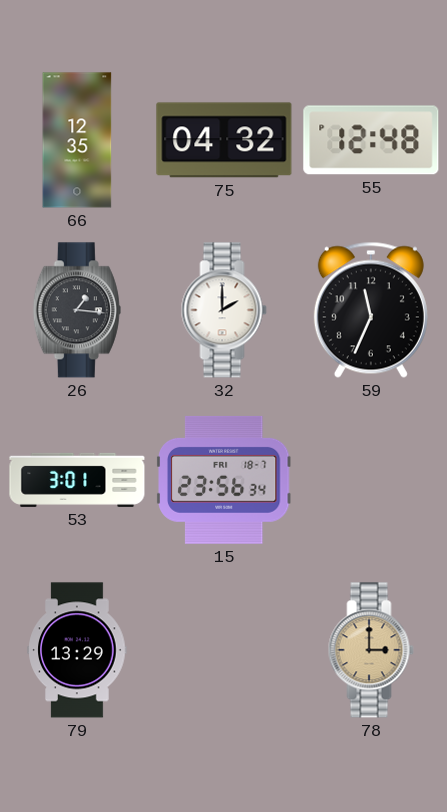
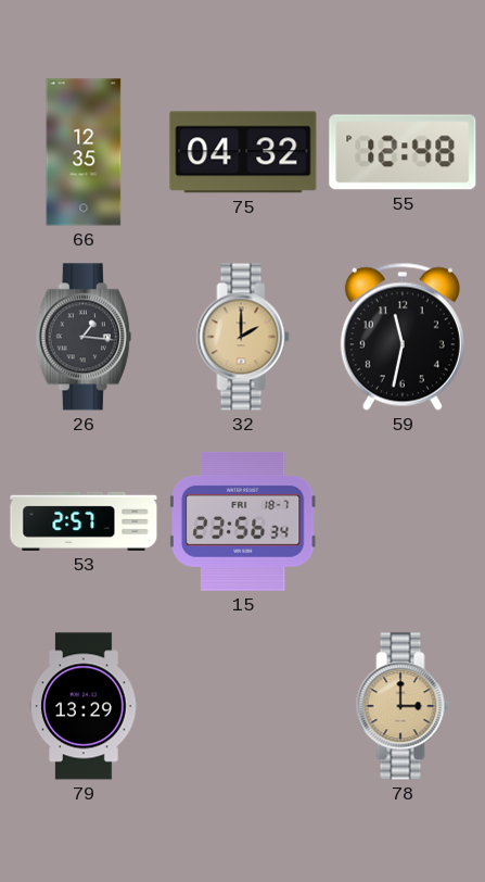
32 dial: white -> champagne (243, 337)
59: 11:34 -> 11:32 (403, 337)
53: 3:01 -> 2:57 (84, 521)
